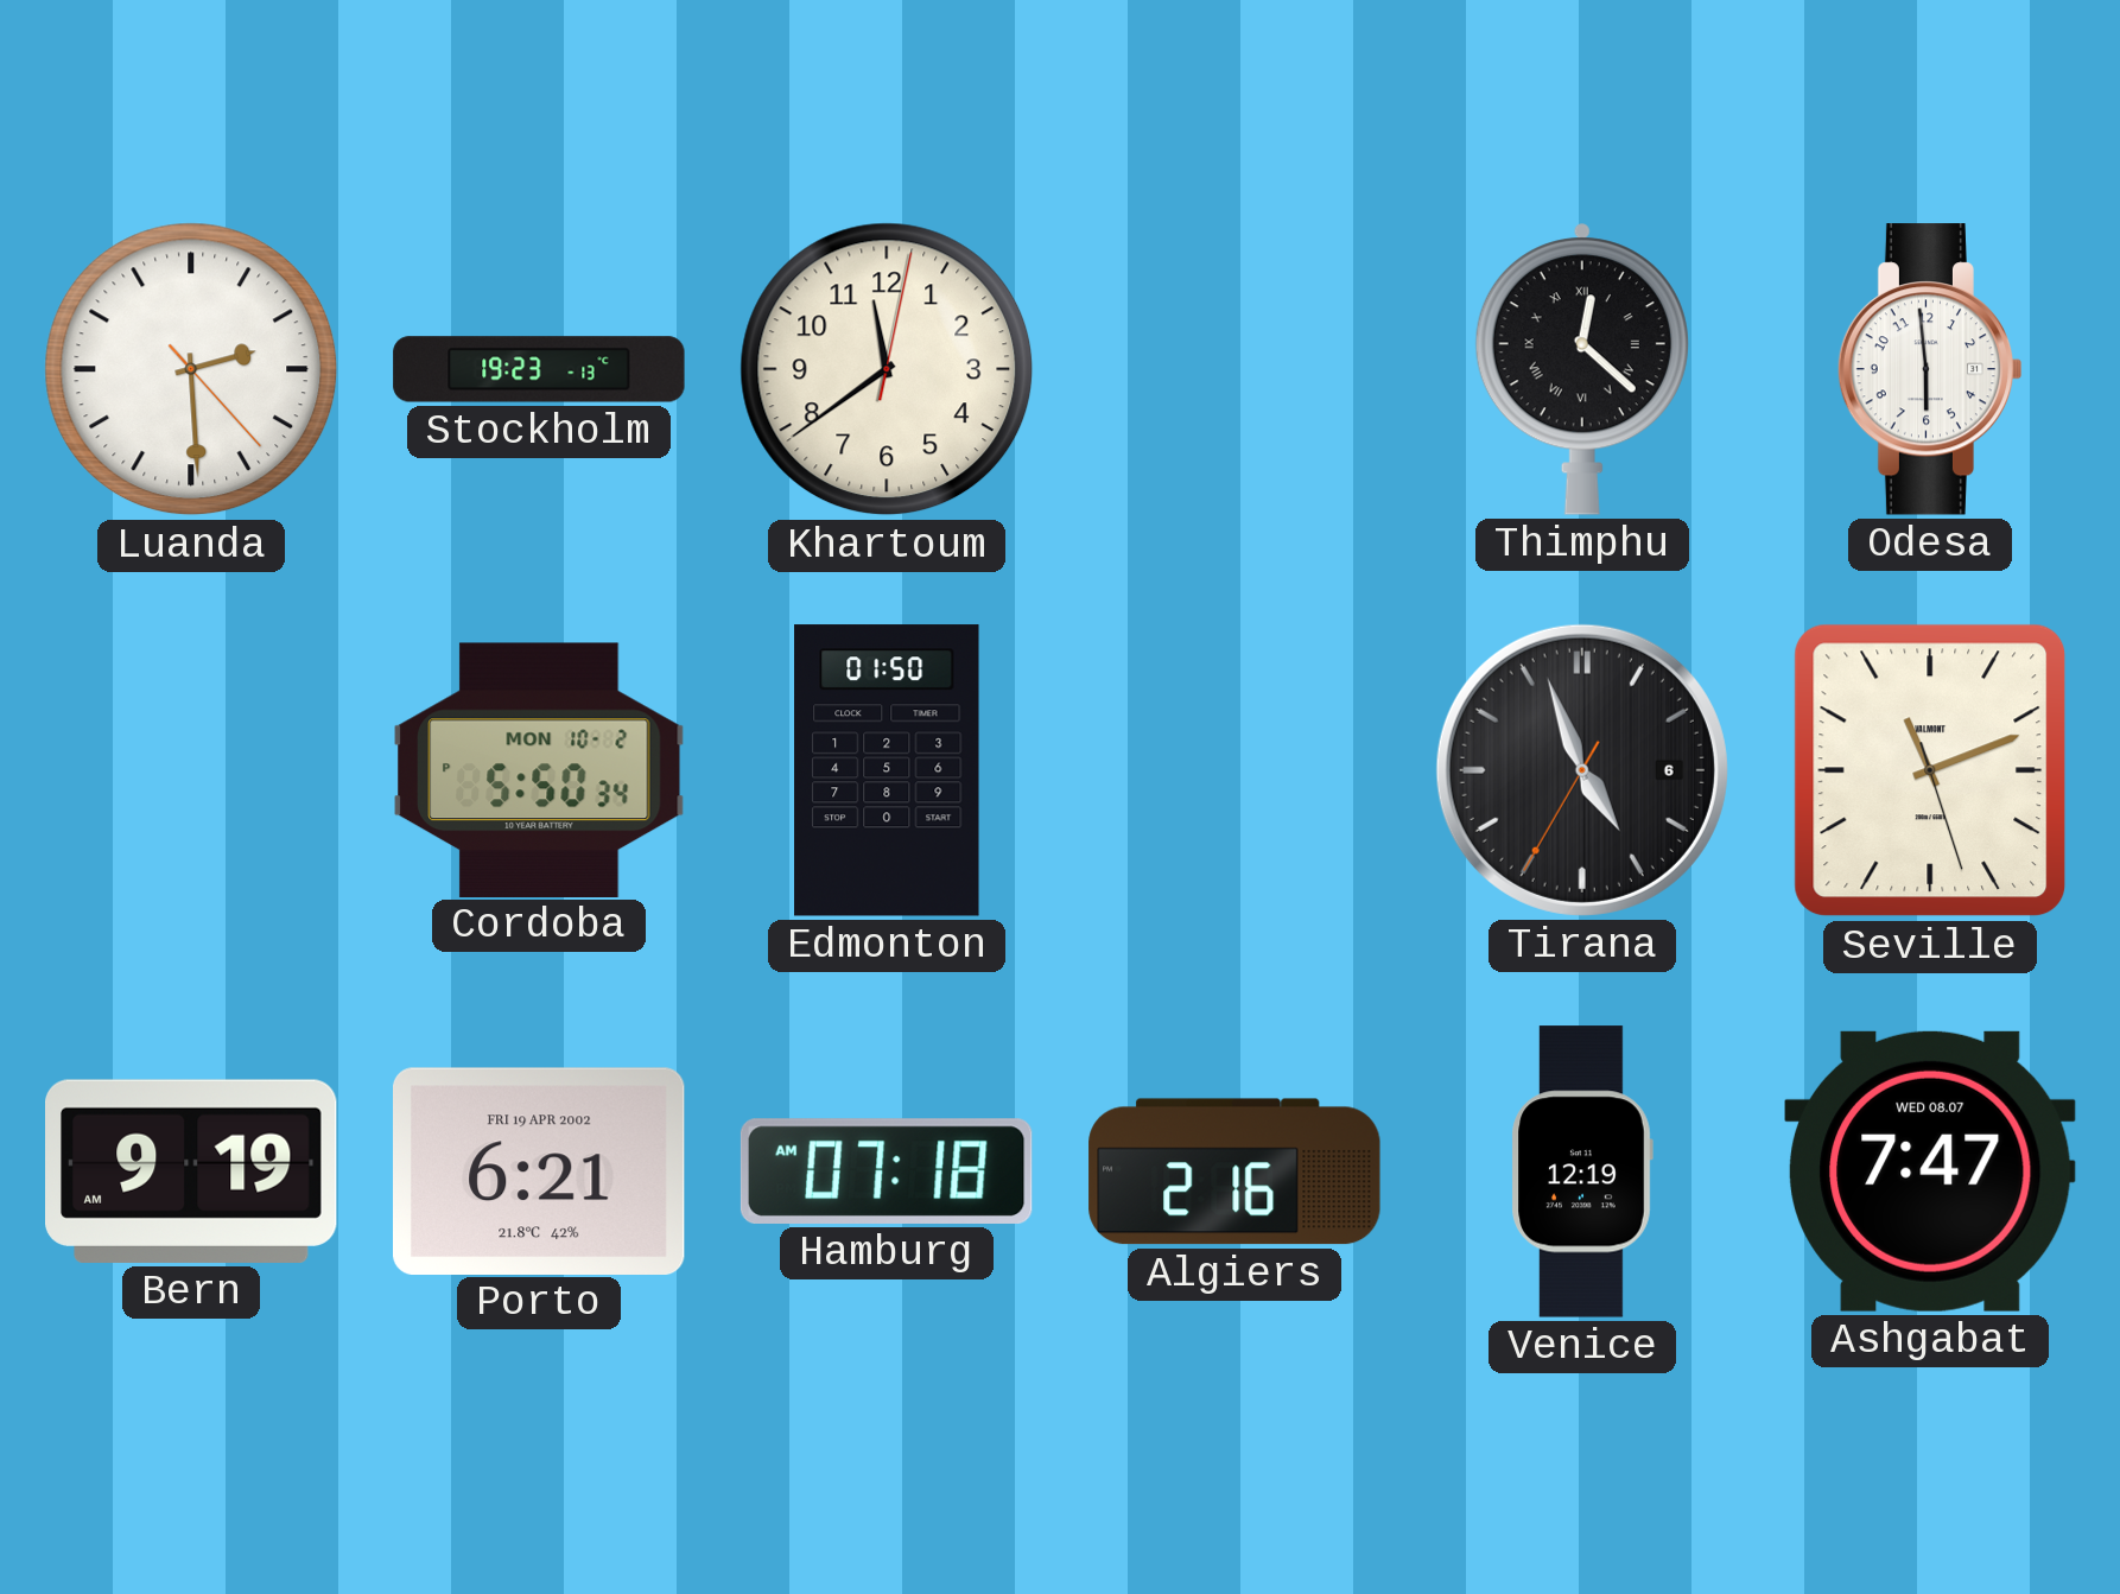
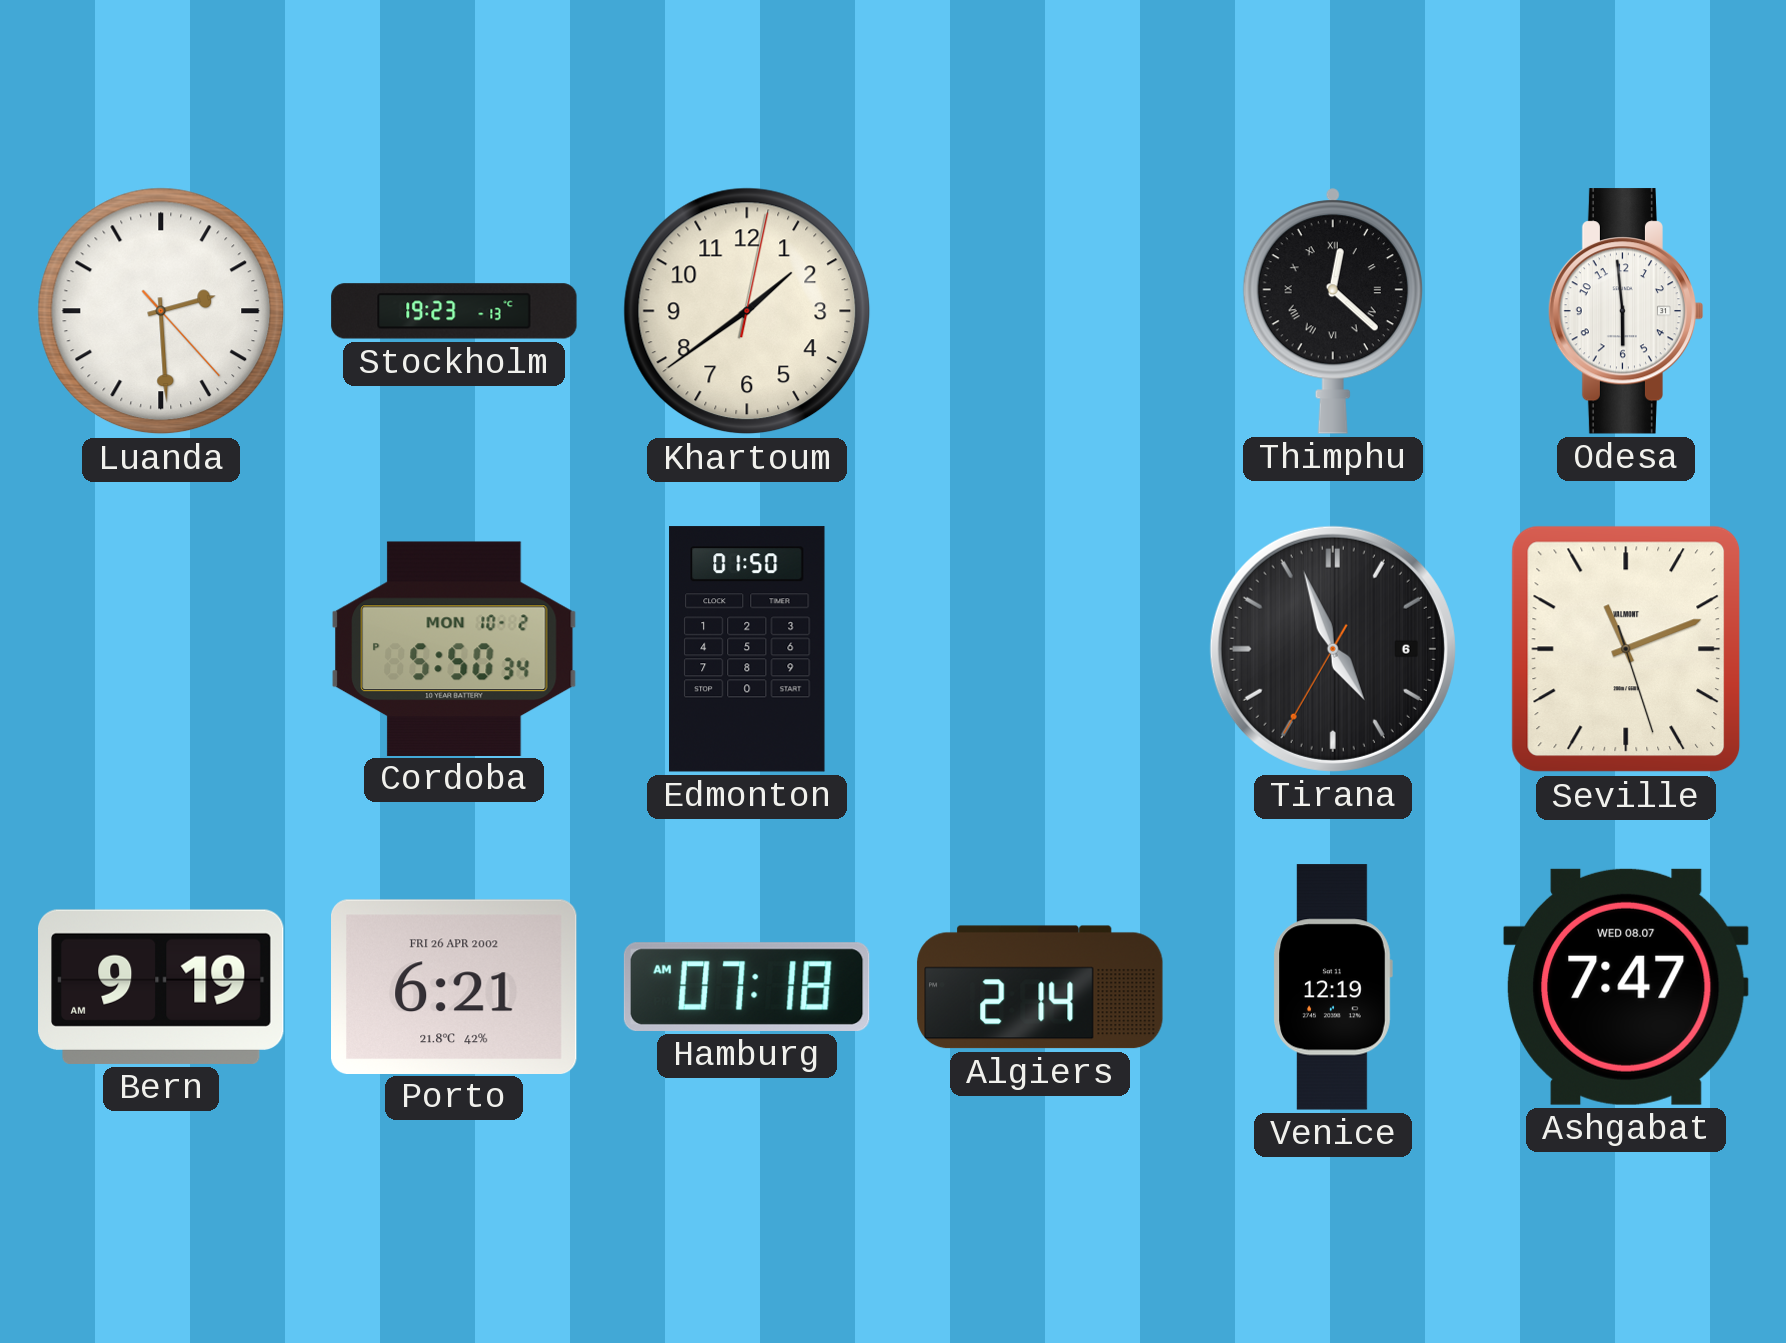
Khartoum: 11:39 -> 1:39 (747, 311)
Porto date: FRI 19 APR 2002 -> FRI 26 APR 2002 (454, 986)
Algiers: 2:16 -> 2:14 (1040, 987)
